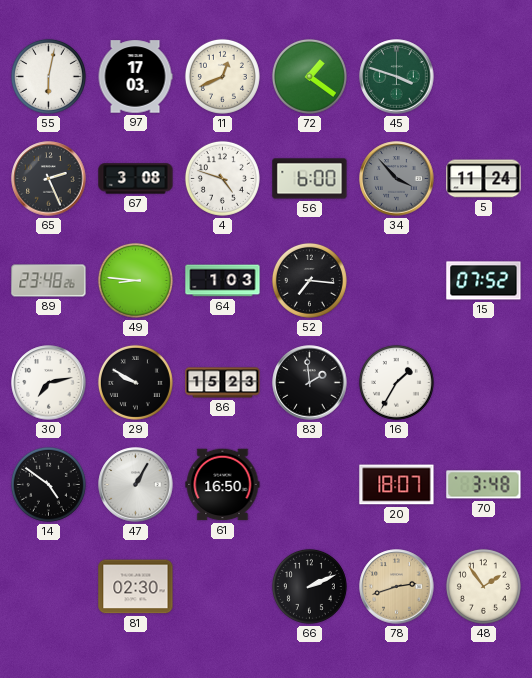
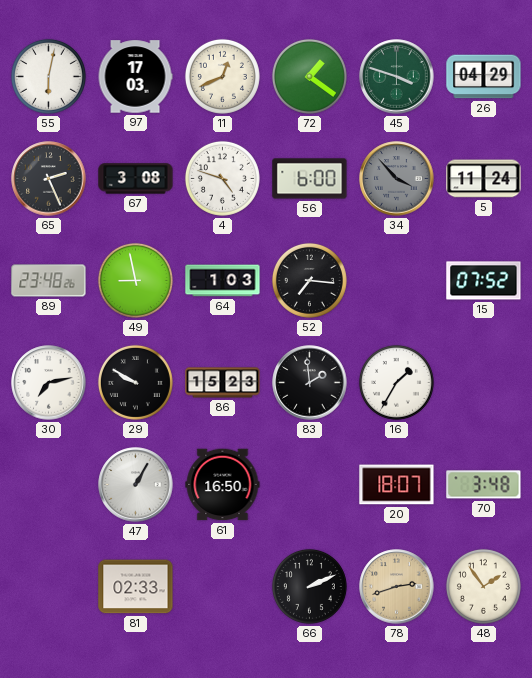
26: none -> 04:29 (484, 77)
49: 8:46 -> 8:58 (135, 280)
14: 4:51 -> none (48, 484)
81: 02:30 -> 02:33 (136, 587)
